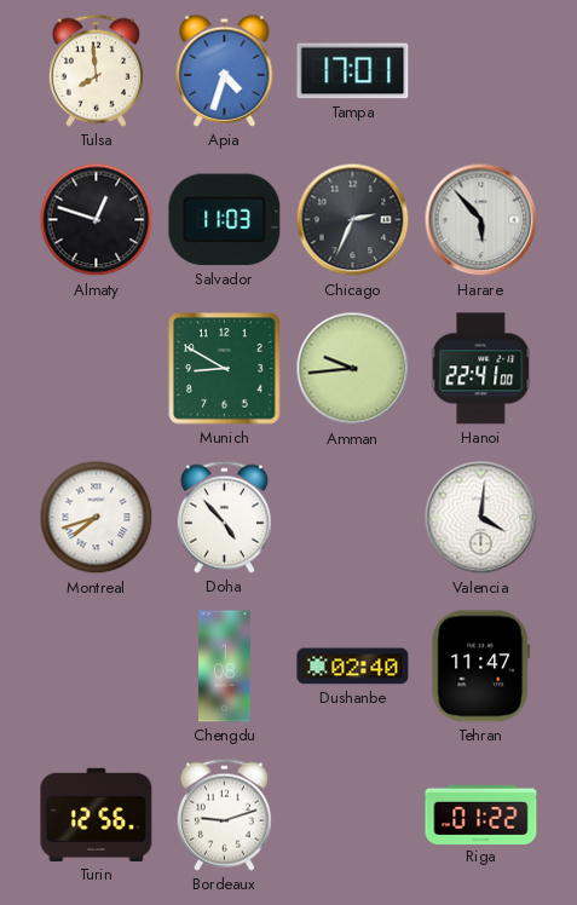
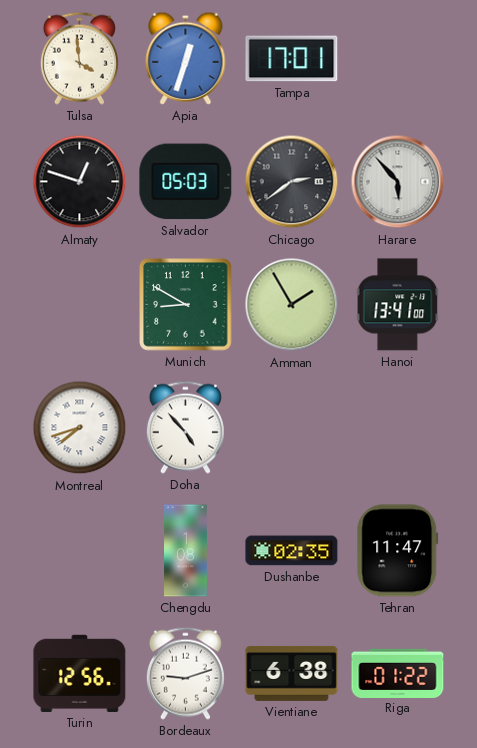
Tulsa: 7:59 -> 3:59 (79, 58)
Apia: 4:33 -> 12:33 (186, 58)
Salvador: 11:03 -> 05:03 (186, 182)
Chicago: 2:34 -> 2:39 (292, 182)
Amman: 9:44 -> 1:55 (292, 305)
Hanoi: 22:41 -> 13:41 (398, 305)
Valencia: 4:01 -> none (481, 518)
Dushanbe: 02:40 -> 02:35 (292, 551)
Vientiane: none -> 6:38 (292, 673)
